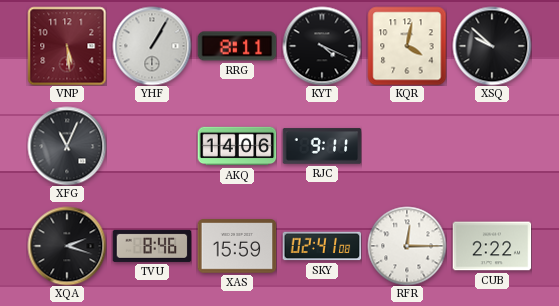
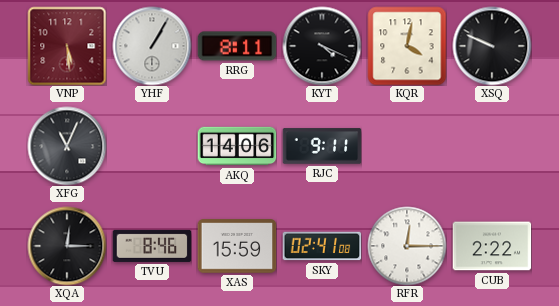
XSQ: 9:52 -> 9:49 (492, 46)
XQA: 2:18 -> 12:15 (67, 246)
